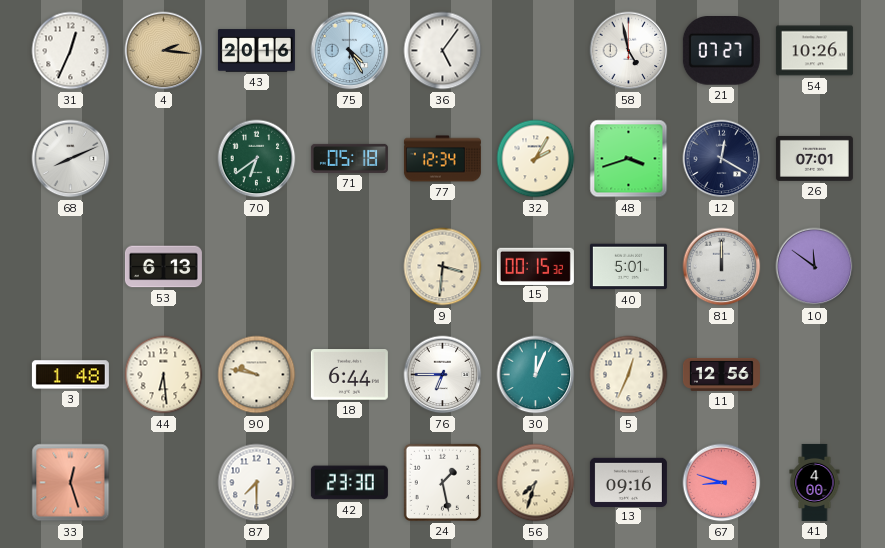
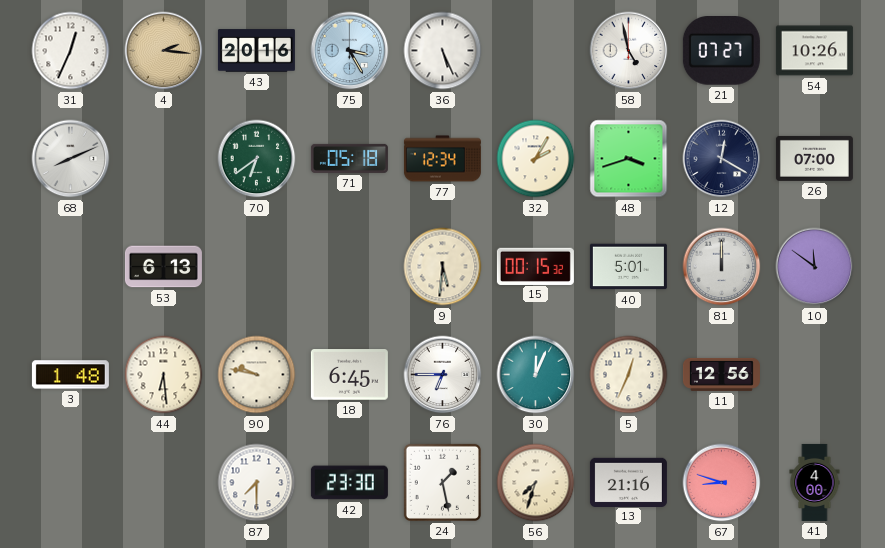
75: 4:25 -> 3:25 (350, 51)
36: 5:06 -> 5:26 (443, 51)
26: 07:01 -> 07:00 (814, 158)
9: 3:31 -> 5:31 (443, 267)
18: 6:44 -> 6:45 (349, 375)
33: 12:27 -> none (71, 483)
13: 09:16 -> 21:16 (628, 482)
